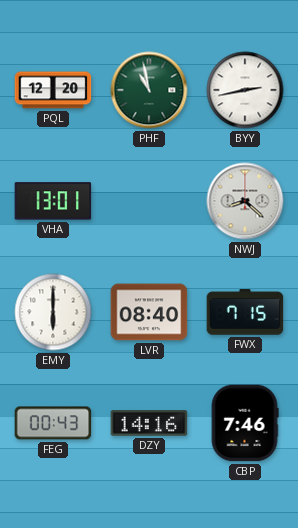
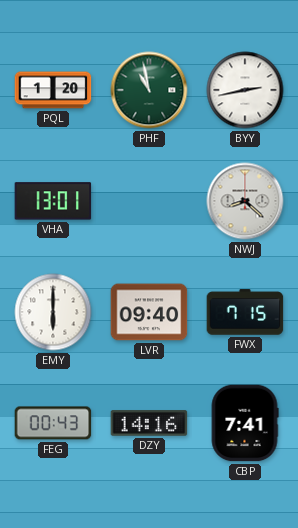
PQL: 12:20 -> 1:20 (53, 90)
LVR: 08:40 -> 09:40 (149, 312)
CBP: 7:46 -> 7:41 (245, 423)
